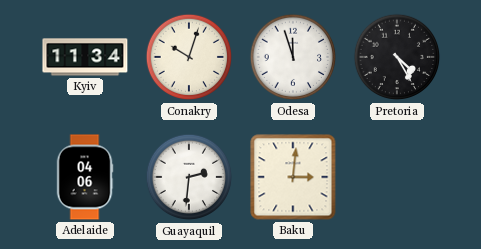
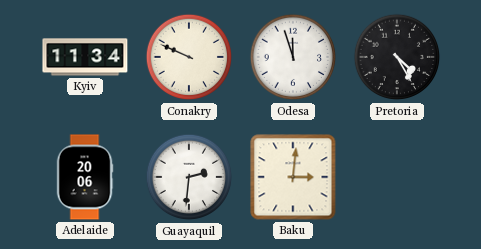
Conakry: 10:03 -> 9:49 (189, 57)
Adelaide: 04:06 -> 20:06 (85, 177)
